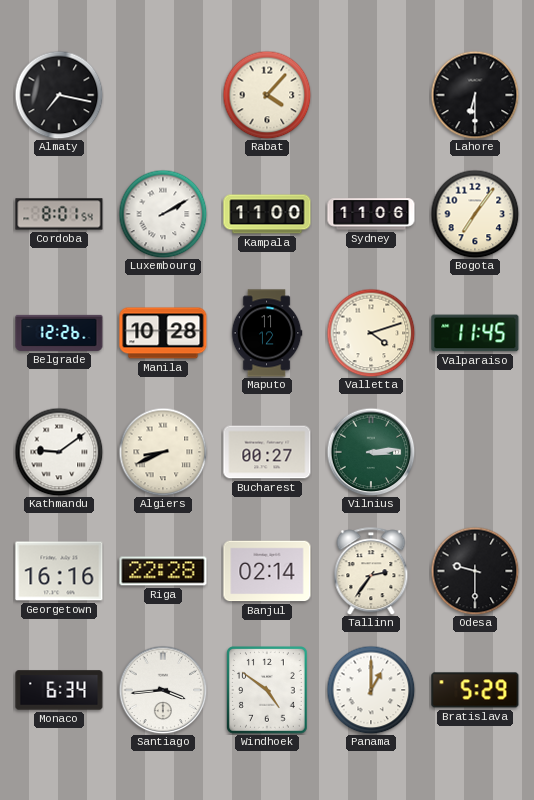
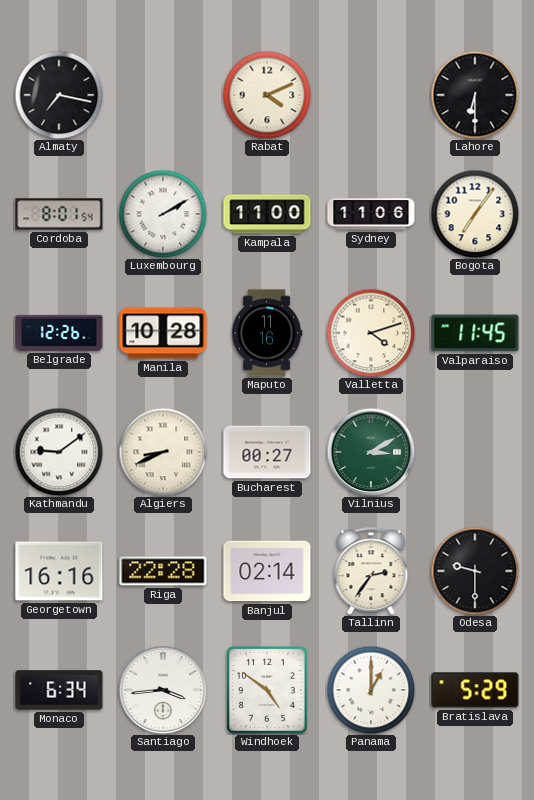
Rabat: 4:07 -> 4:11 (267, 95)
Maputo: 11:12 -> 11:16 (267, 333)
Vilnius: 3:14 -> 3:10 (371, 452)
